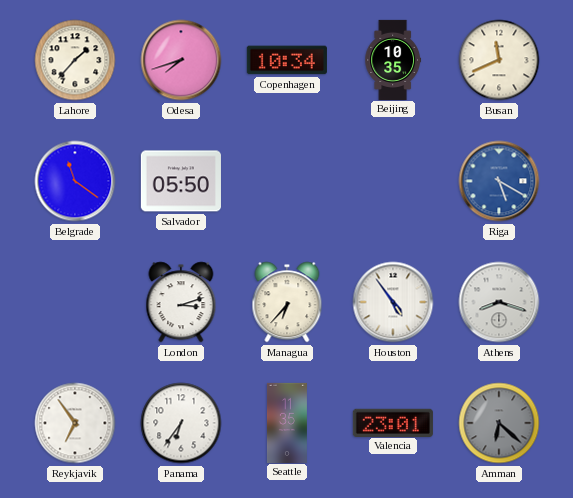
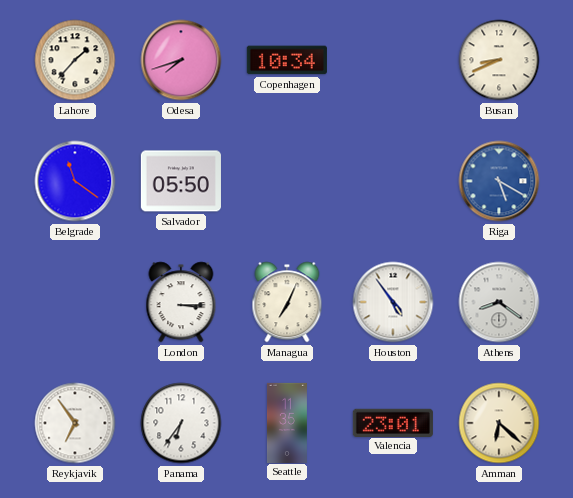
Beijing: 10:35 -> none (393, 59)
Busan: 11:41 -> 8:41 (499, 60)
London: 3:12 -> 3:15 (181, 302)
Managua: 6:37 -> 7:04 (287, 302)
Athens: 8:18 -> 8:21 (499, 302)
Amman dial: grey -> cream (499, 423)
